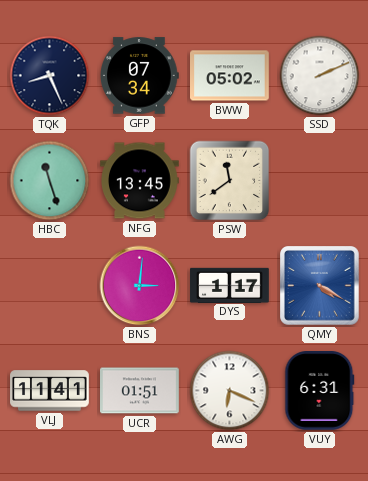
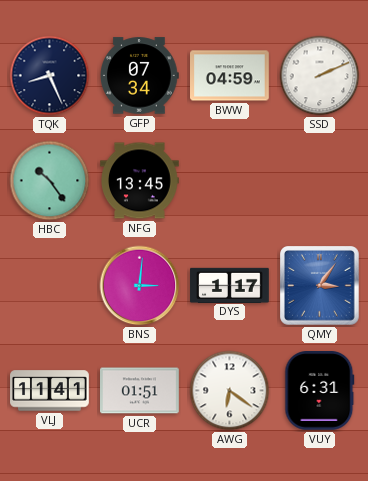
BWW: 05:02 -> 04:59 (230, 76)
HBC: 11:27 -> 10:24 (50, 181)
PSW: 11:39 -> none (230, 181)
QMY: 4:20 -> 3:06 (320, 286)
AWG: 6:19 -> 6:21 (230, 391)
